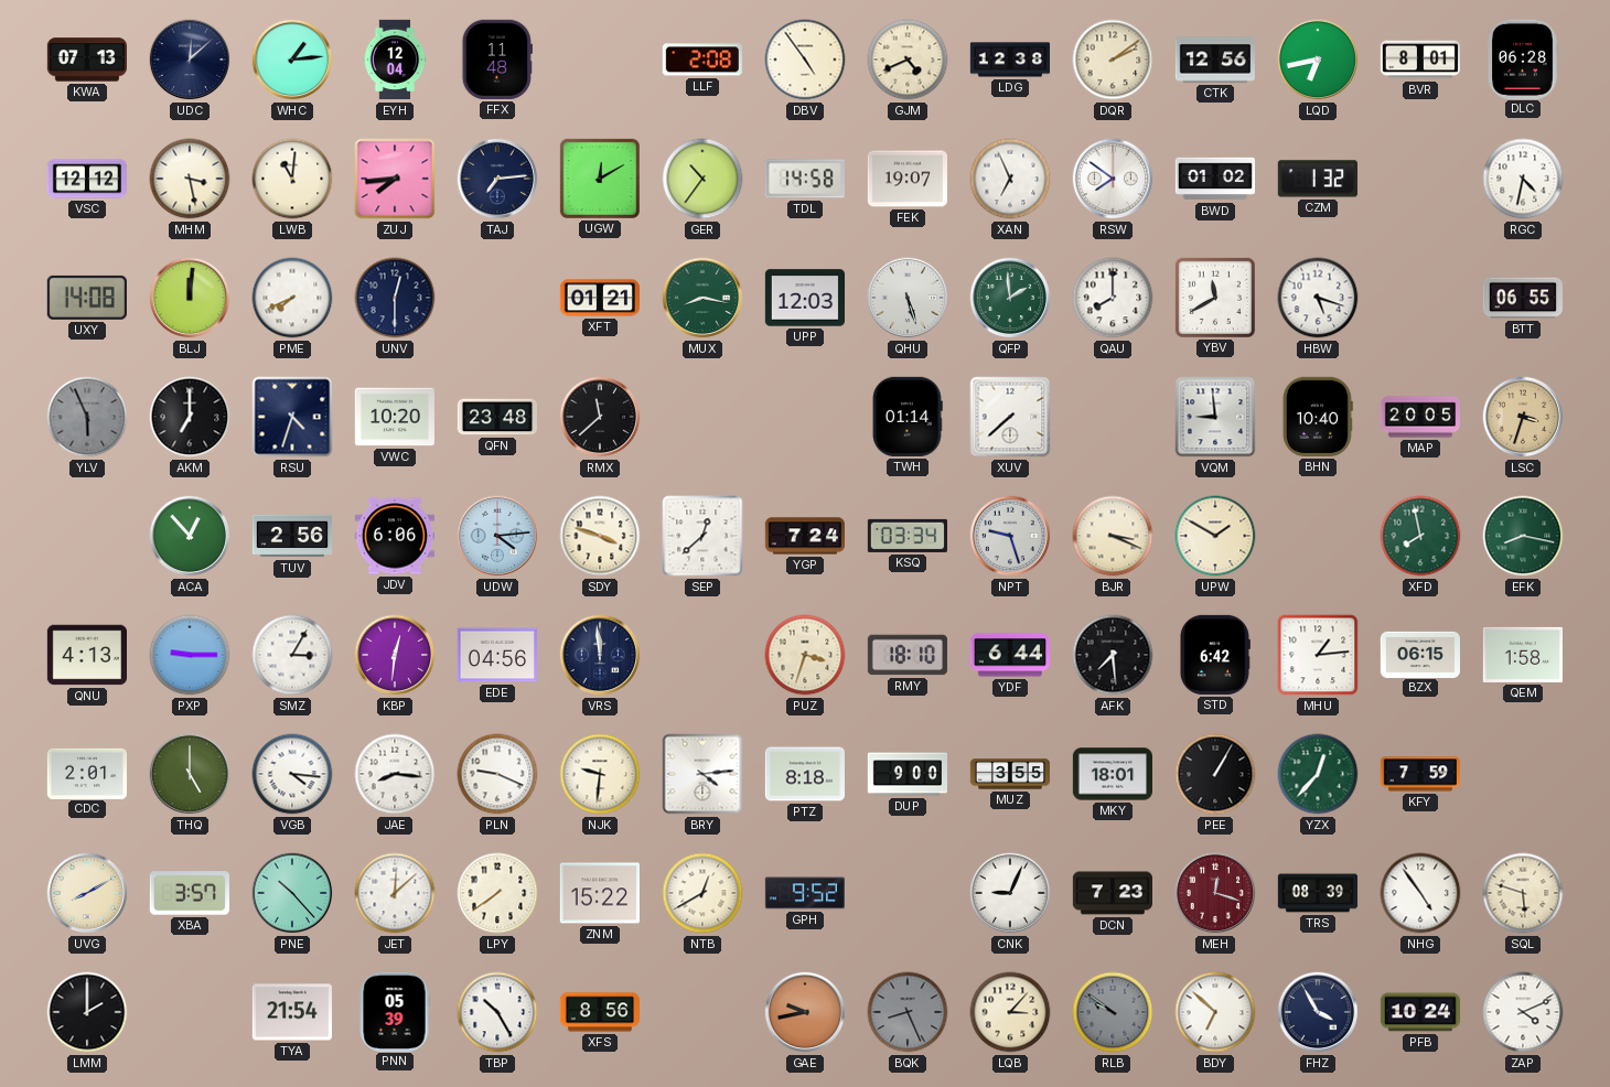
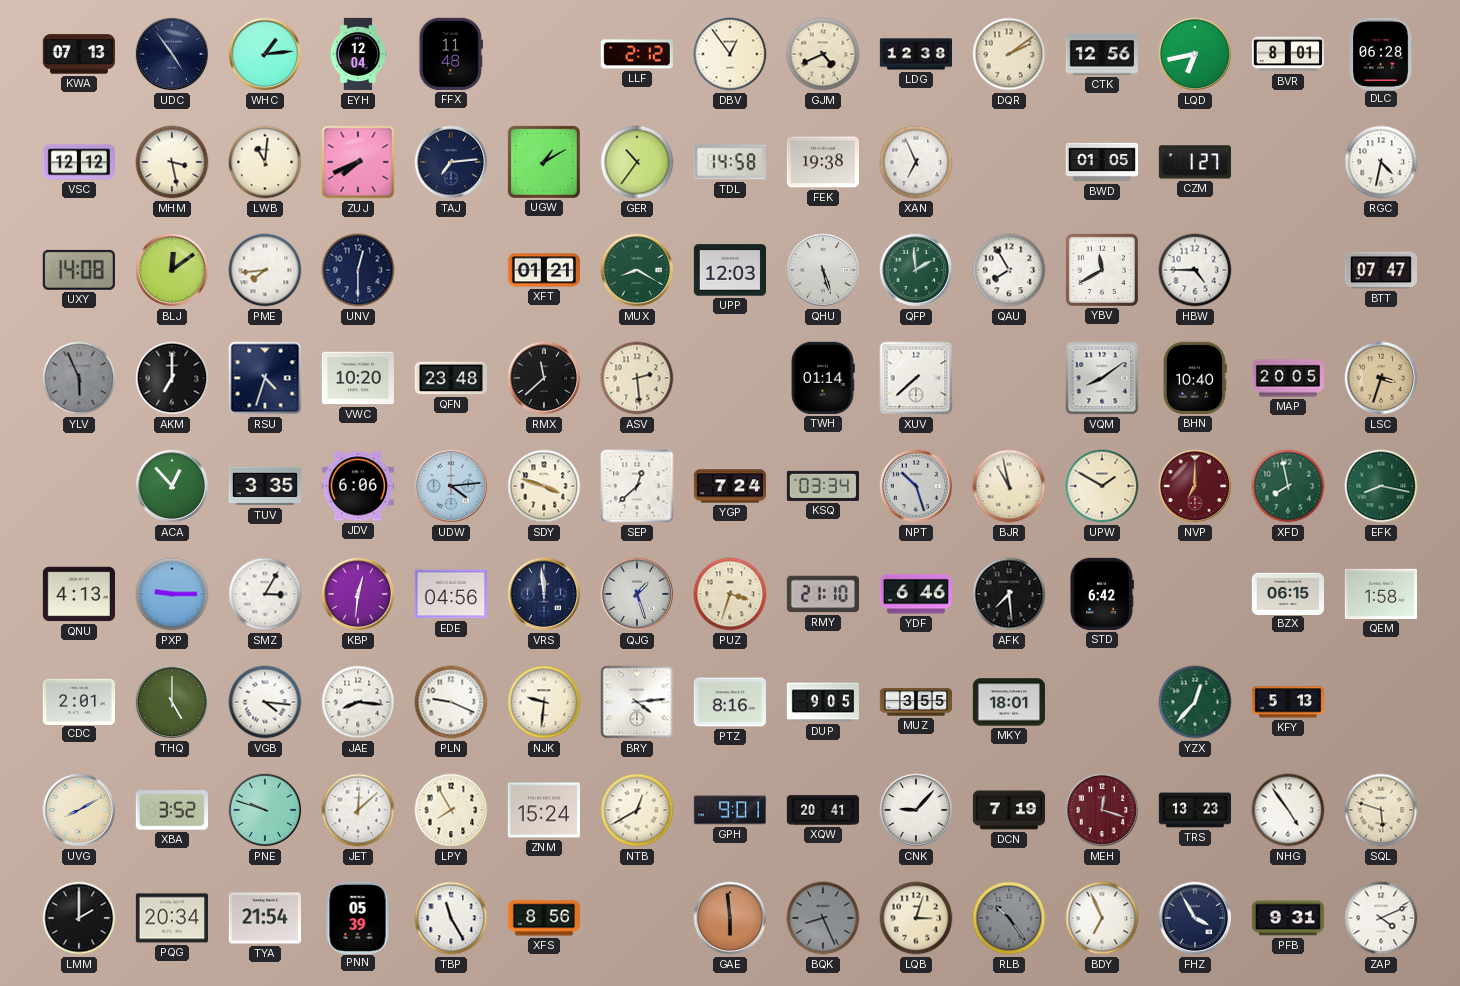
UDC: 12:08 -> 4:54 (172, 54)
LLF: 2:08 -> 2:12 (637, 54)
DBV: 4:54 -> 12:54 (730, 54)
ZUJ: 7:44 -> 7:41 (358, 162)
UGW: 12:10 -> 1:10 (544, 162)
FEK: 19:07 -> 19:38 (822, 162)
RSW: 7:51 -> none (1113, 179)
BWD: 01:02 -> 01:05 (1101, 162)
CZM: 1:32 -> 1:27 (1195, 162)
BLJ: 12:01 -> 12:09 (172, 270)
PME: 7:41 -> 7:44 (265, 270)
MUX: 8:17 -> 8:20 (637, 270)
QAU: 8:00 -> 7:55 (1009, 270)
HBW: 5:18 -> 4:45 (1195, 270)
BTT: 06:55 -> 07:47 (1380, 270)
ASV: none -> 2:29 (637, 378)
VQM: 8:59 -> 8:09 (1102, 378)
TUV: 2:56 -> 3:35 (264, 486)
NPT: 9:27 -> 10:27 (916, 486)
BJR: 3:19 -> 10:58 (1009, 486)
NVP: none -> 7:00 (1195, 486)
QJG: none -> 1:27 (637, 594)
RMY: 18:10 -> 21:10 (822, 594)
YDF: 6:44 -> 6:46 (915, 594)
MHU: 1:14 -> none (1318, 655)
PTZ: 8:18 -> 8:16 (729, 702)
DUP: 9:00 -> 9:05 (822, 702)
PEE: 1:05 -> none (1215, 774)
KFY: 7:59 -> 5:13 (1287, 702)
XBA: 3:57 -> 3:52 (172, 810)
PNE: 10:23 -> 9:48 (265, 810)
LPY: 7:39 -> 7:55 (451, 810)
ZNM: 15:22 -> 15:24 (544, 810)
GPH: 9:52 -> 9:01 (730, 810)
XQW: none -> 20:41 (822, 810)
CNK: 9:04 -> 9:07 (916, 810)
DCN: 7:23 -> 7:19 (1008, 810)
TRS: 08:39 -> 13:23 (1194, 810)
PQG: none -> 20:34 (171, 918)
TBP: 10:25 -> 11:25 (451, 918)
GAE: 9:43 -> 5:59 (730, 918)
LQB: 3:07 -> 3:03 (916, 918)
RLB: 9:51 -> 10:24 (1009, 918)
BDY: 6:52 -> 6:56 (1102, 918)
PFB: 10:24 -> 9:31 (1287, 918)
